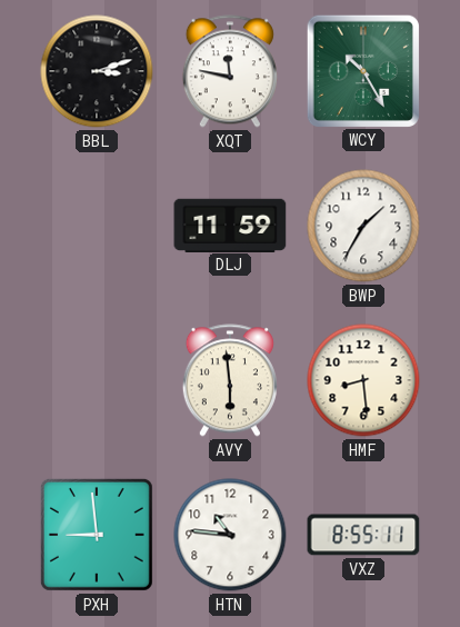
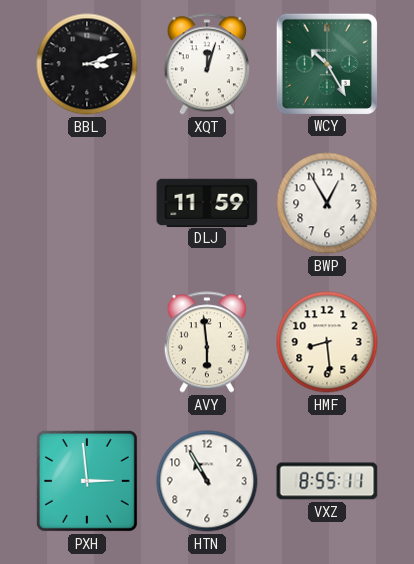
XQT: 11:47 -> 12:03 (207, 64)
BWP: 1:35 -> 12:55 (327, 203)
PXH: 8:59 -> 2:59 (87, 481)
HTN: 10:46 -> 10:55 (207, 481)
